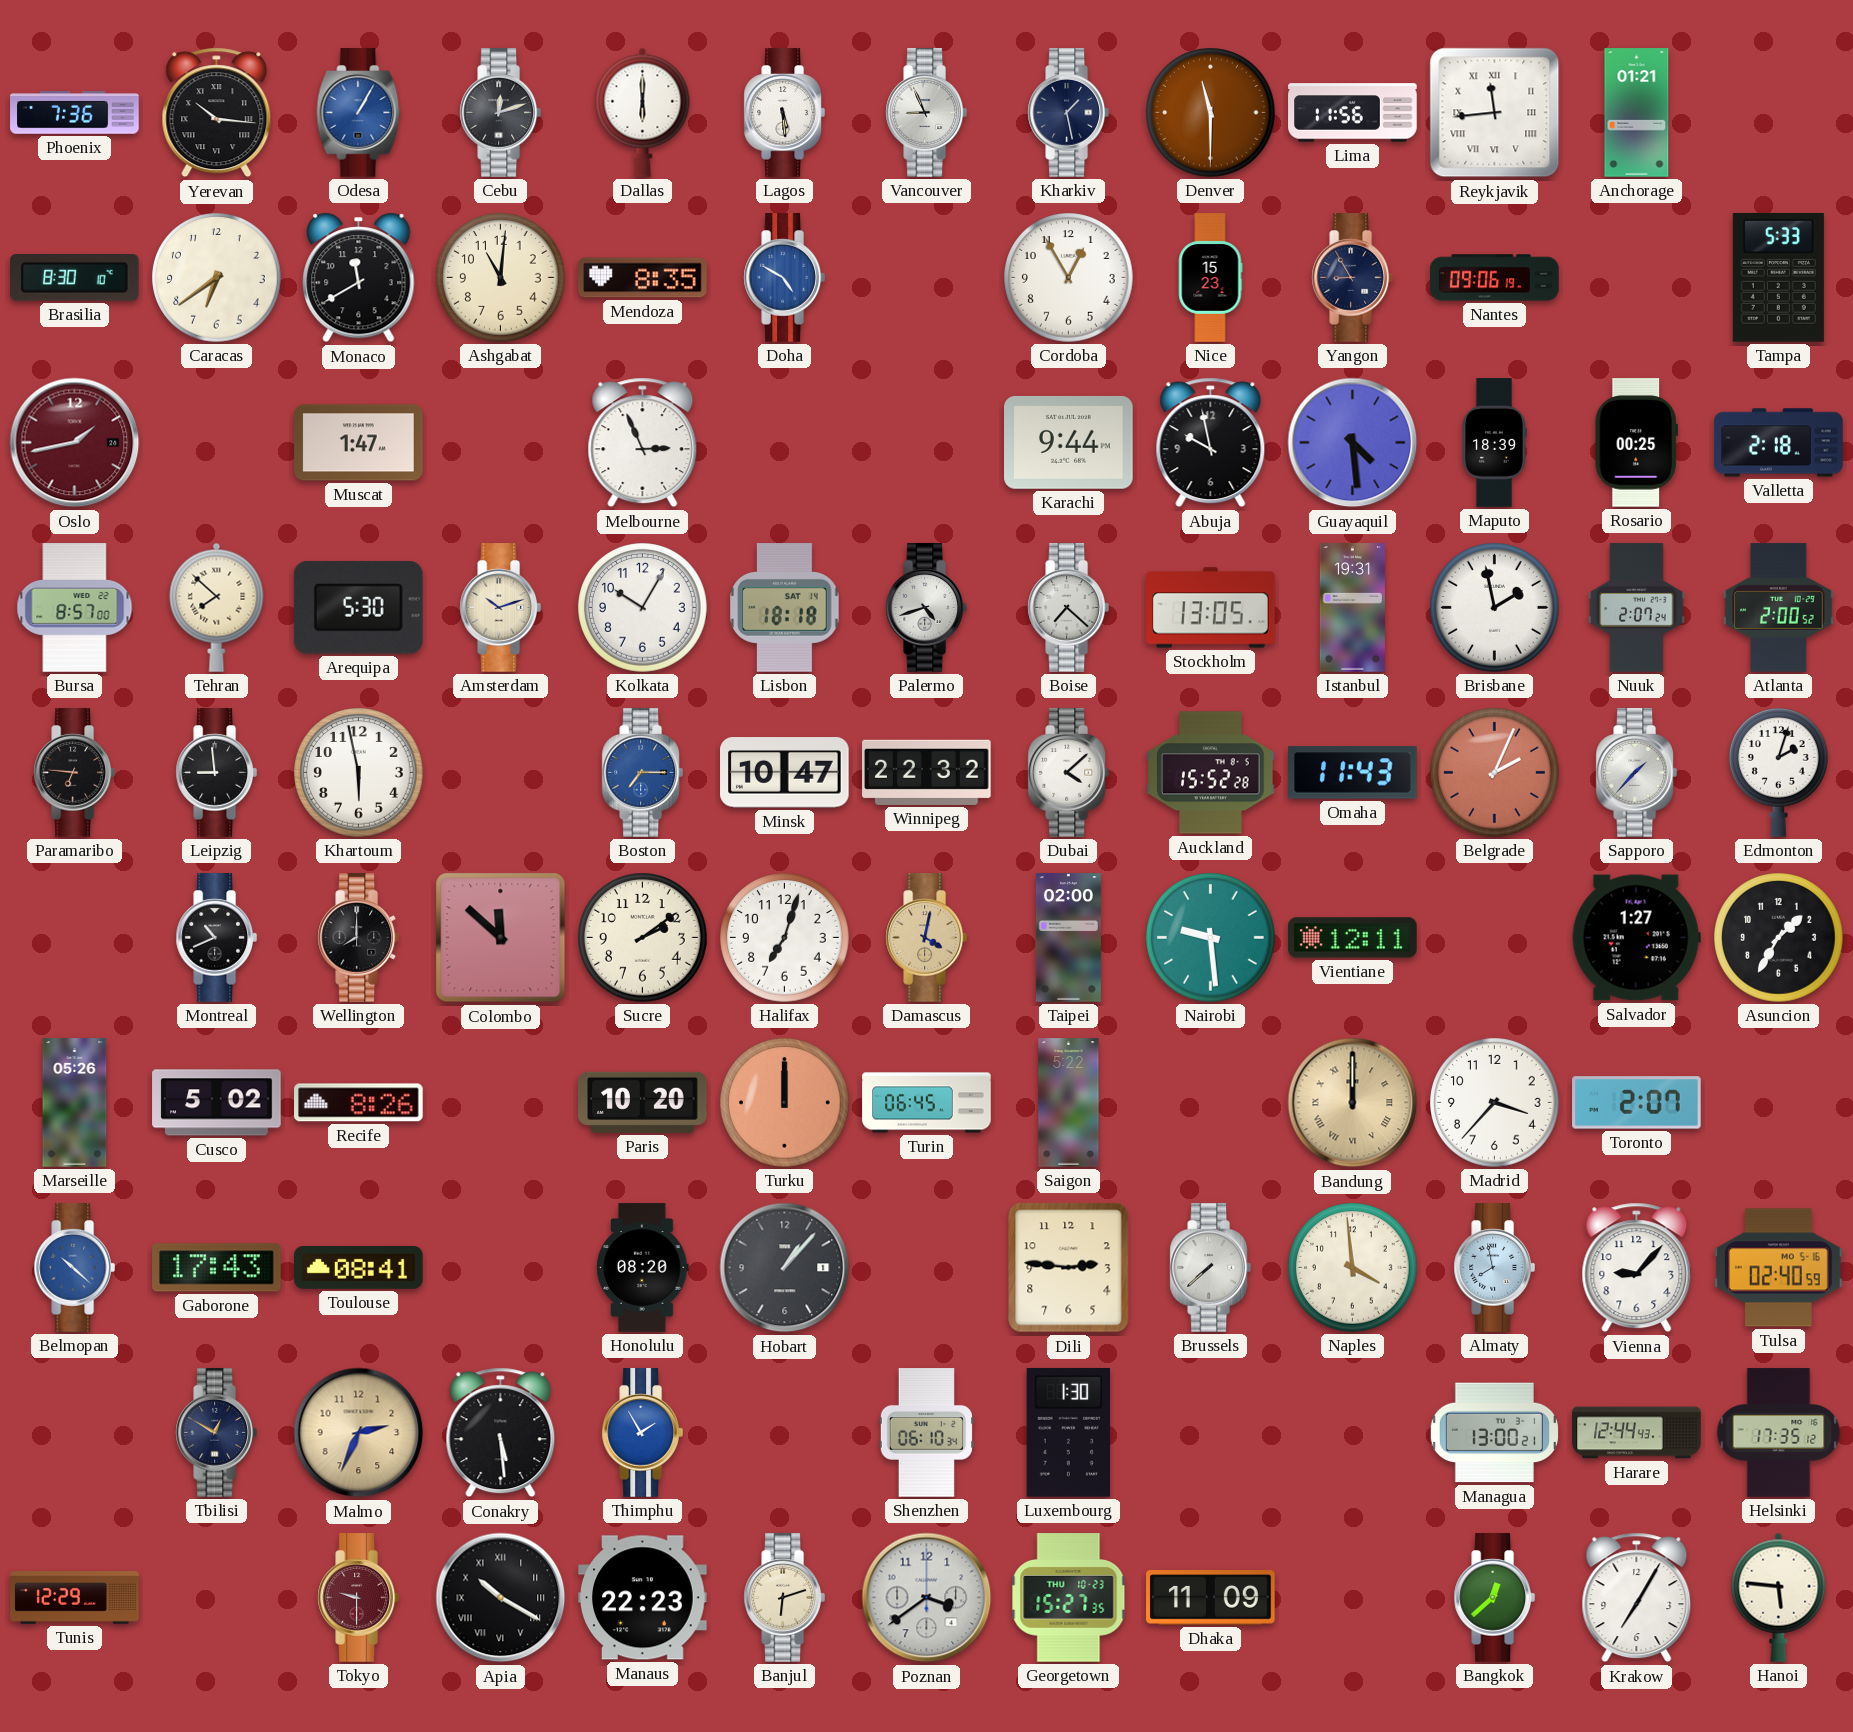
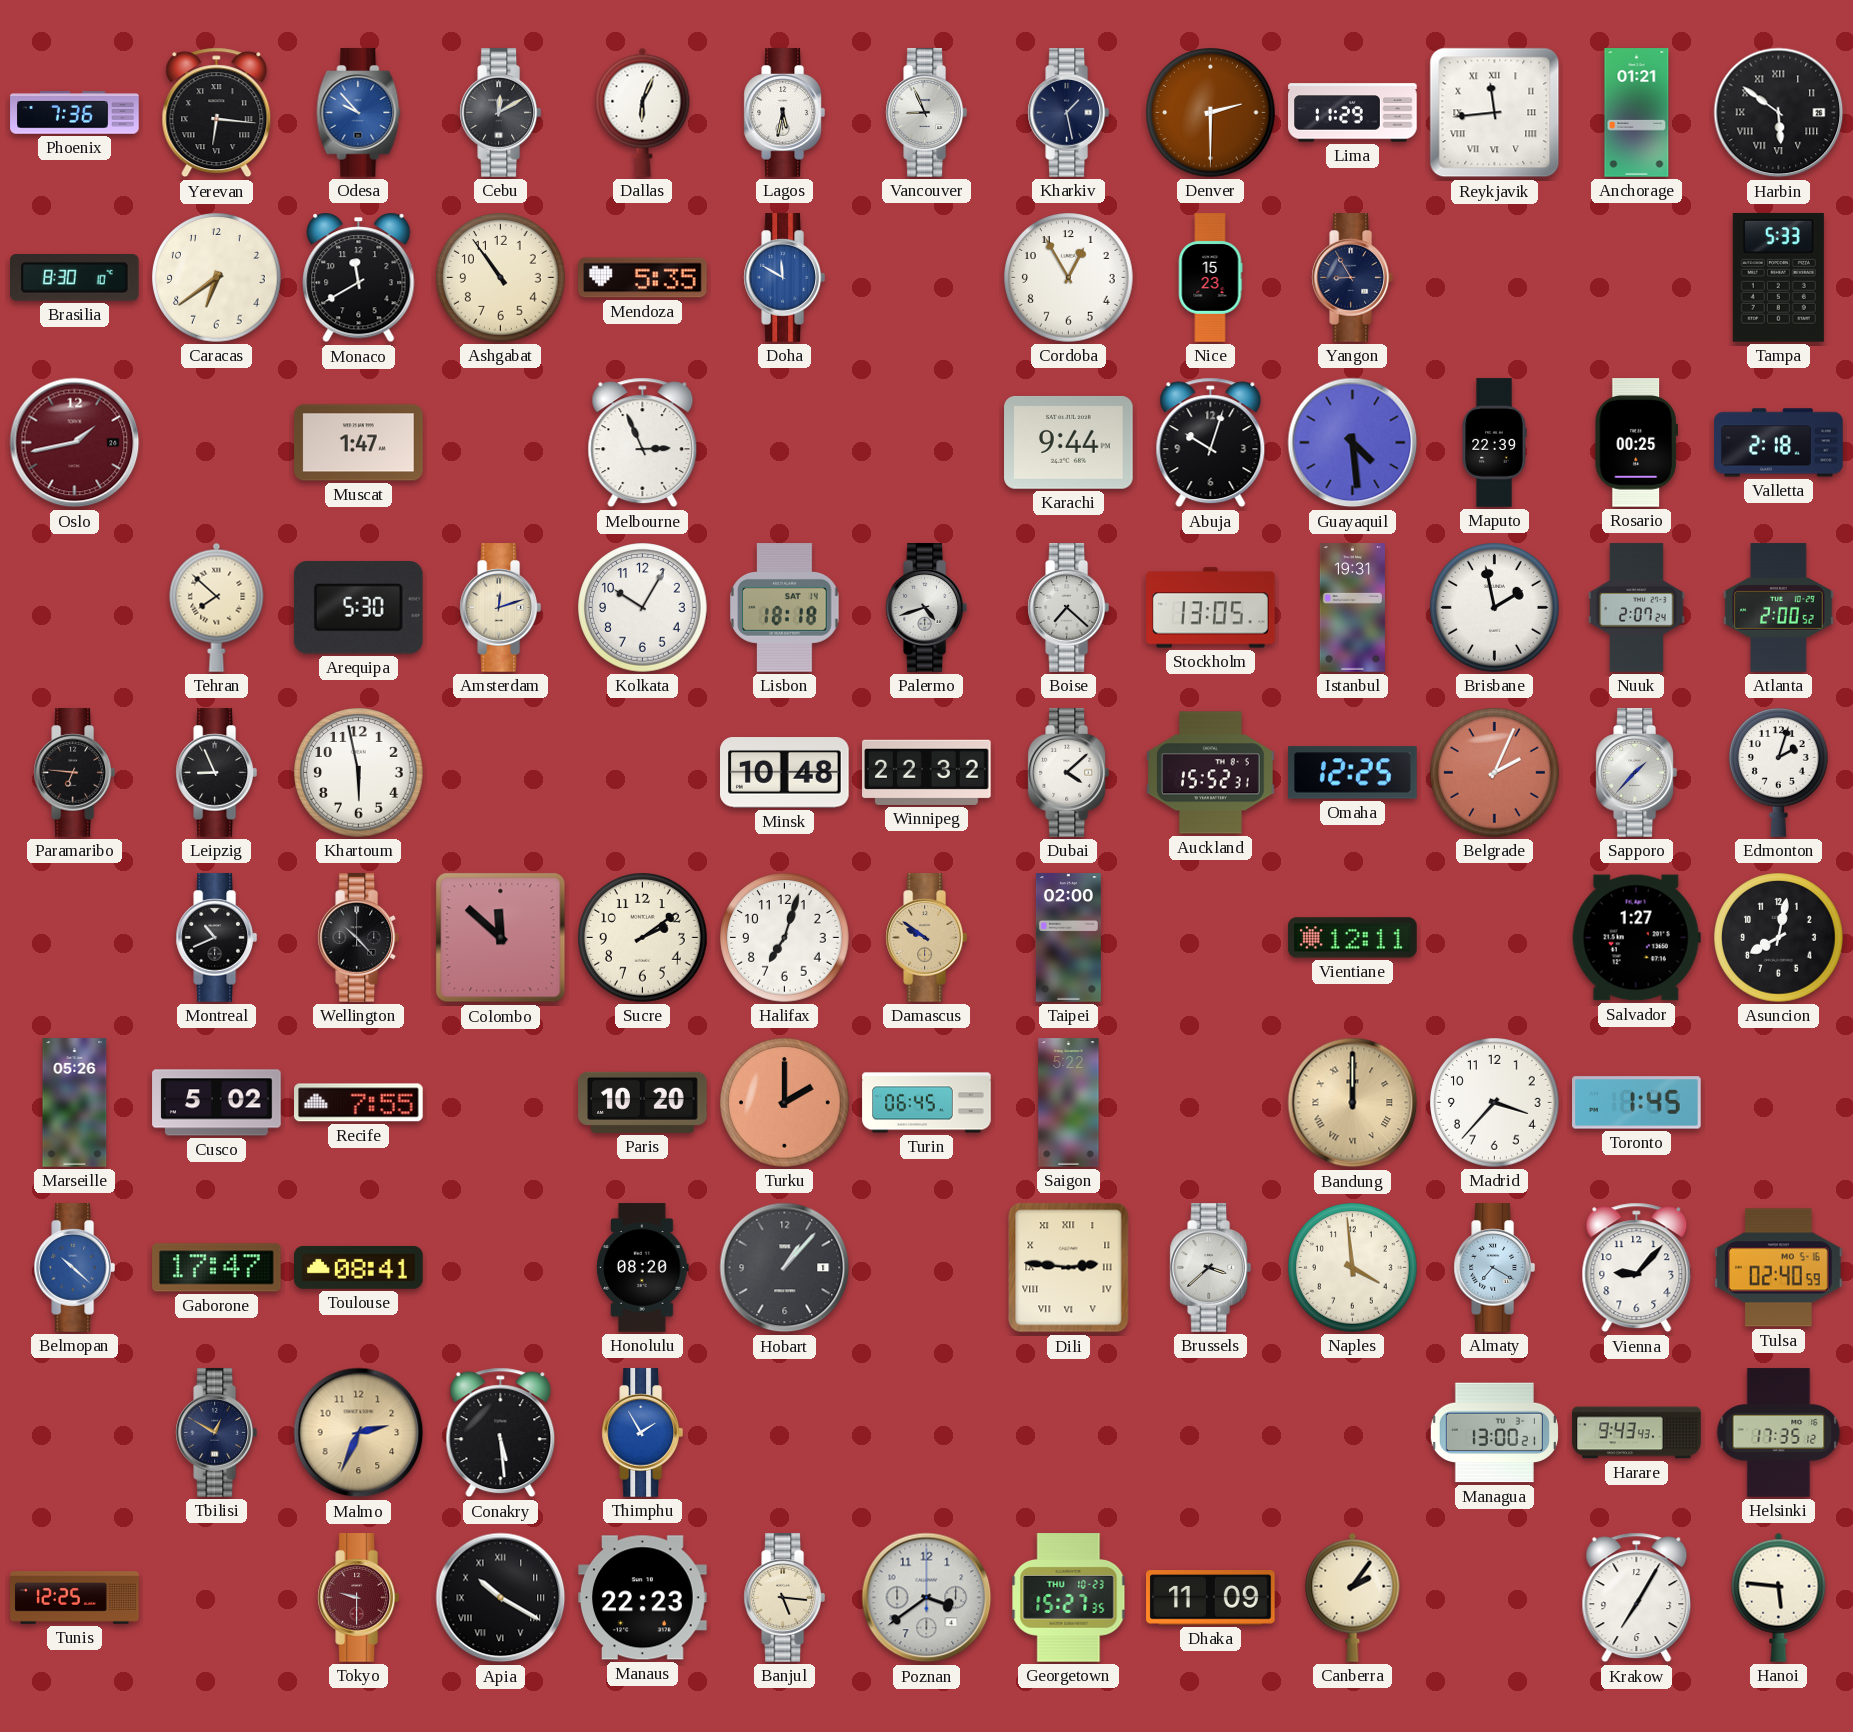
Yerevan: 10:16 -> 6:16 (217, 113)
Odesa: 1:05 -> 9:53 (359, 113)
Cebu: 12:12 -> 12:10 (500, 113)
Dallas: 6:00 -> 6:04 (643, 112)
Lagos: 5:29 -> 5:32 (784, 113)
Denver: 11:30 -> 2:30 (1211, 113)
Lima: 11:56 -> 11:29 (1353, 113)
Harbin: none -> 5:51 (1779, 113)
Ashgabat: 11:01 -> 10:54 (501, 278)
Mendoza: 8:35 -> 5:35 (643, 278)
Doha: 4:50 -> 11:50 (784, 278)
Nantes: 09:06 -> none (1495, 278)
Abuja: 9:58 -> 10:03 (1211, 443)
Maputo: 18:39 -> 22:39 (1494, 443)
Bursa: 8:57 -> none (75, 608)
Amsterdam: 10:12 -> 12:12 (500, 608)
Leipzig: 8:59 -> 8:56 (216, 773)
Boston: 7:15 -> none (642, 773)
Minsk: 10:47 -> 10:48 (785, 773)
Auckland: 15:52:28 -> 15:52:31 (1211, 773)
Omaha: 11:43 -> 12:25 (1353, 773)
Wellington: 8:00 -> 10:23 (358, 938)
Damascus: 4:02 -> 9:51 (926, 938)
Nairobi: 9:29 -> none (1211, 938)
Asuncion: 1:35 -> 8:02 (1779, 938)
Recife: 8:26 -> 7:55 (359, 1103)
Turku: 12:00 -> 2:00 (785, 1103)
Toronto: 2:07 -> 1:45 (1637, 1103)
Gaborone: 17:43 -> 17:47 (217, 1268)
Dili numerals: Arabic -> Roman (1069, 1268)
Brussels: 7:38 -> 3:38 (1210, 1268)
Almaty: 7:58 -> 7:20 (1494, 1268)
Shenzhen: 06:10 -> none (926, 1433)
Luxembourg: 1:30 -> none (1068, 1433)
Harare: 12:44 -> 9:43 (1637, 1433)
Tunis: 12:29 -> 12:25 (75, 1598)
Banjul: 6:12 -> 5:16 (784, 1598)
Canberra: none -> 2:06 (1353, 1597)
Bangkok: 12:38 -> none (1494, 1598)
